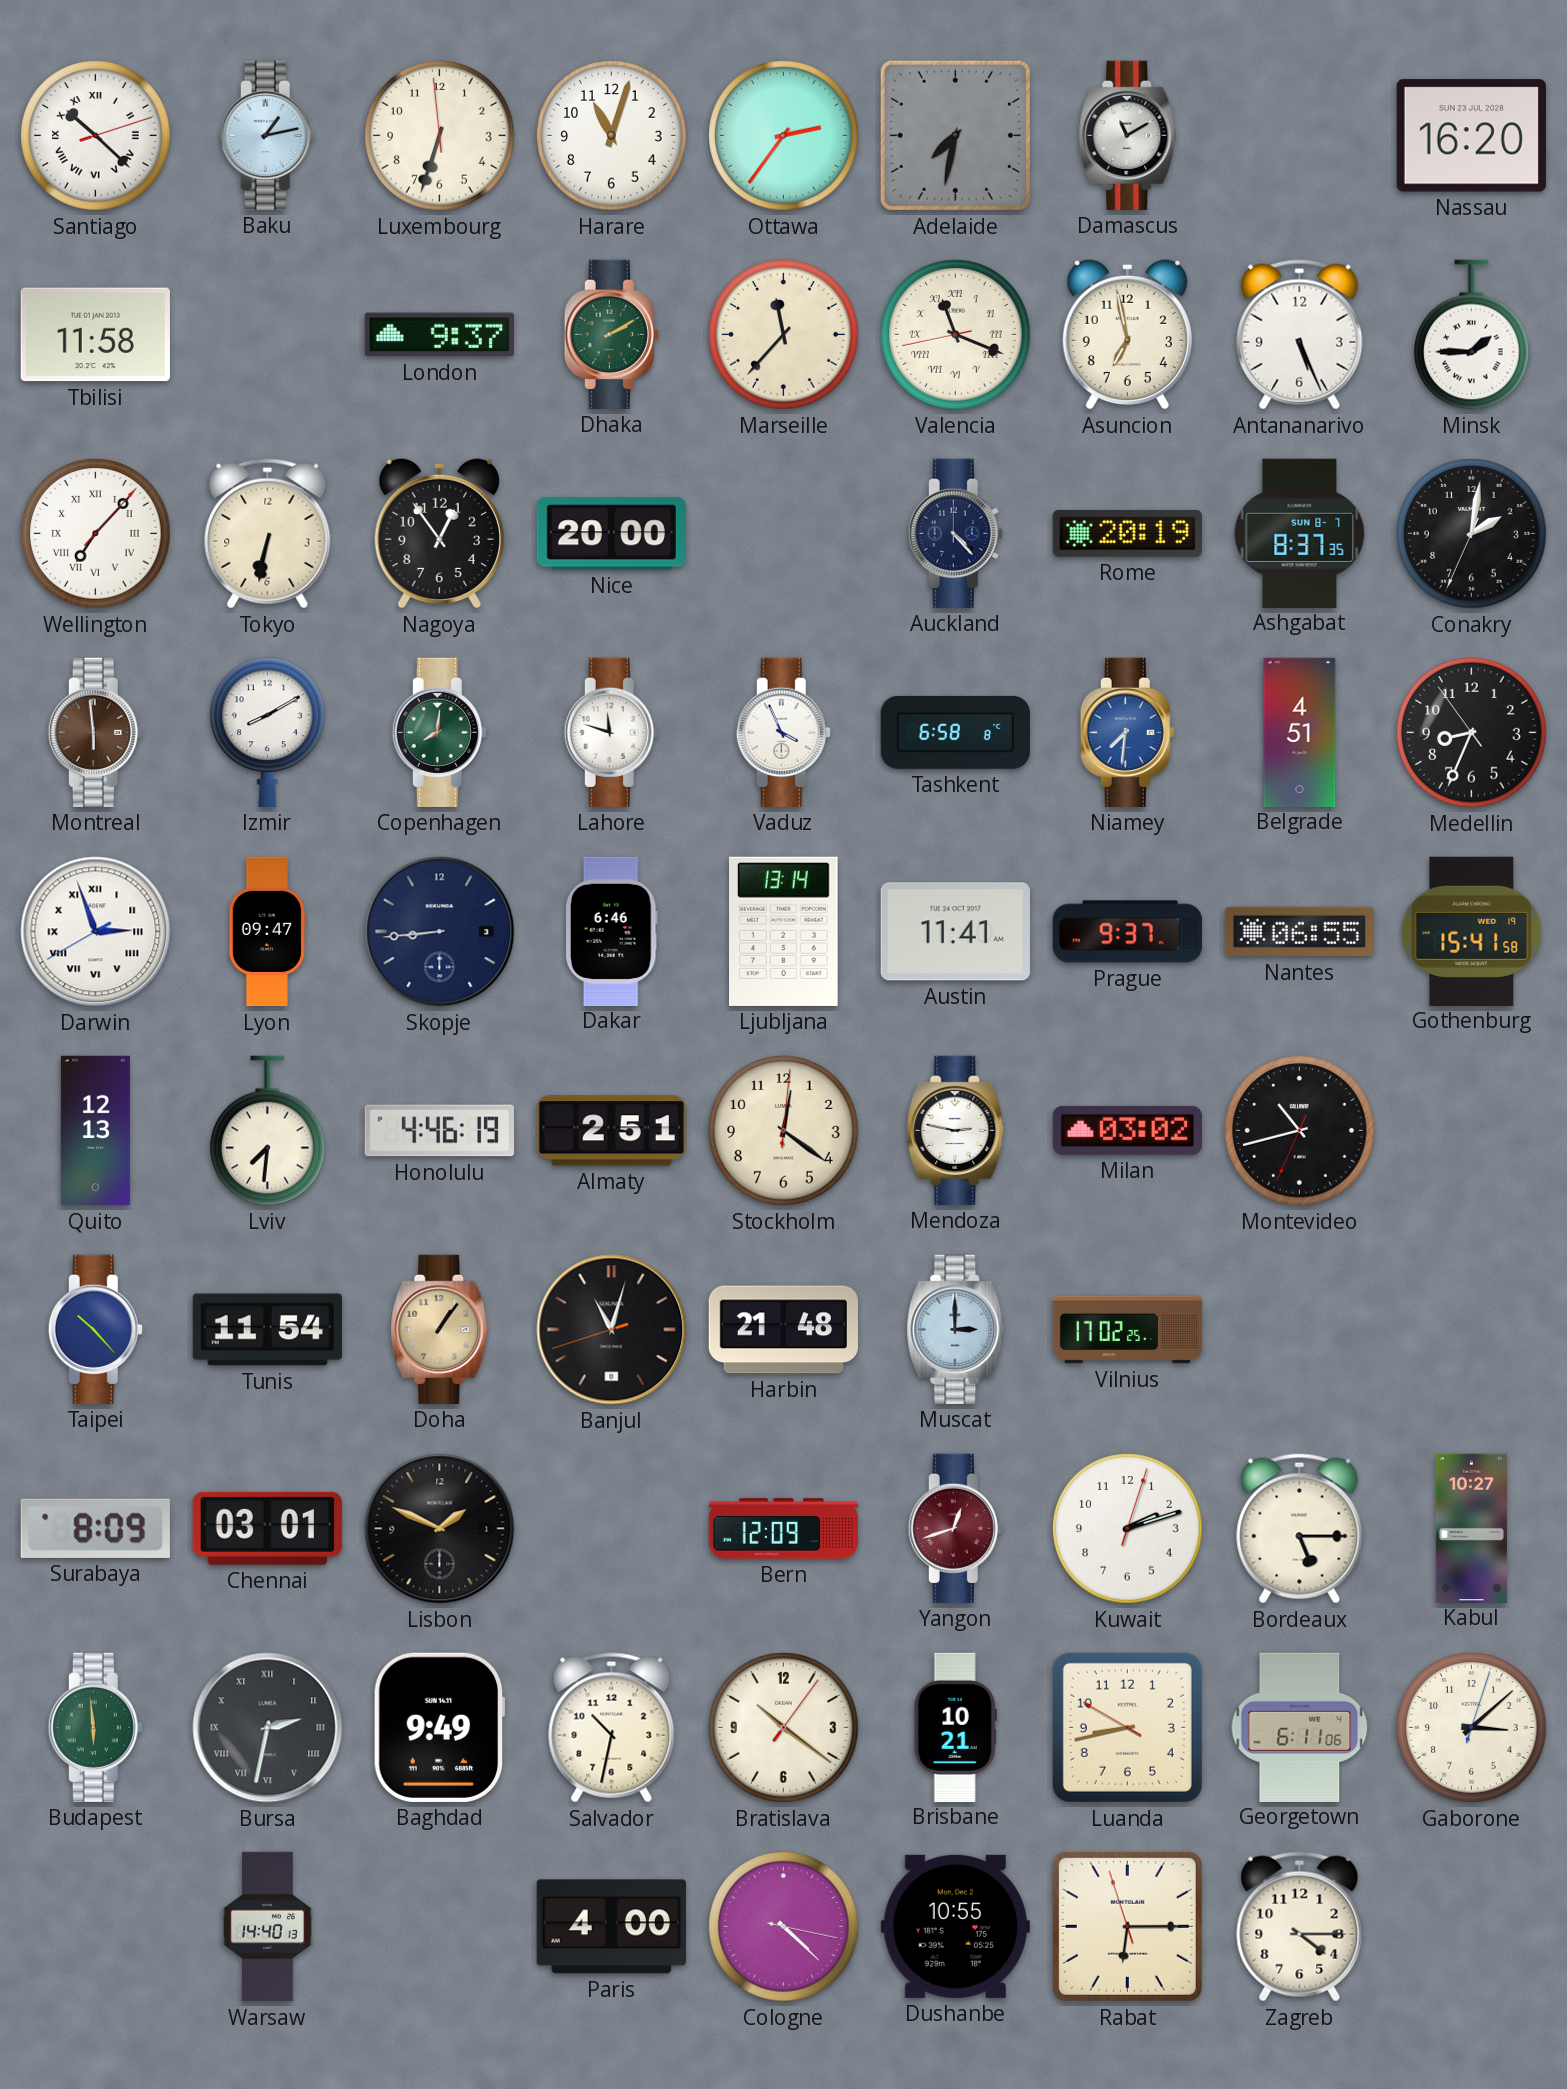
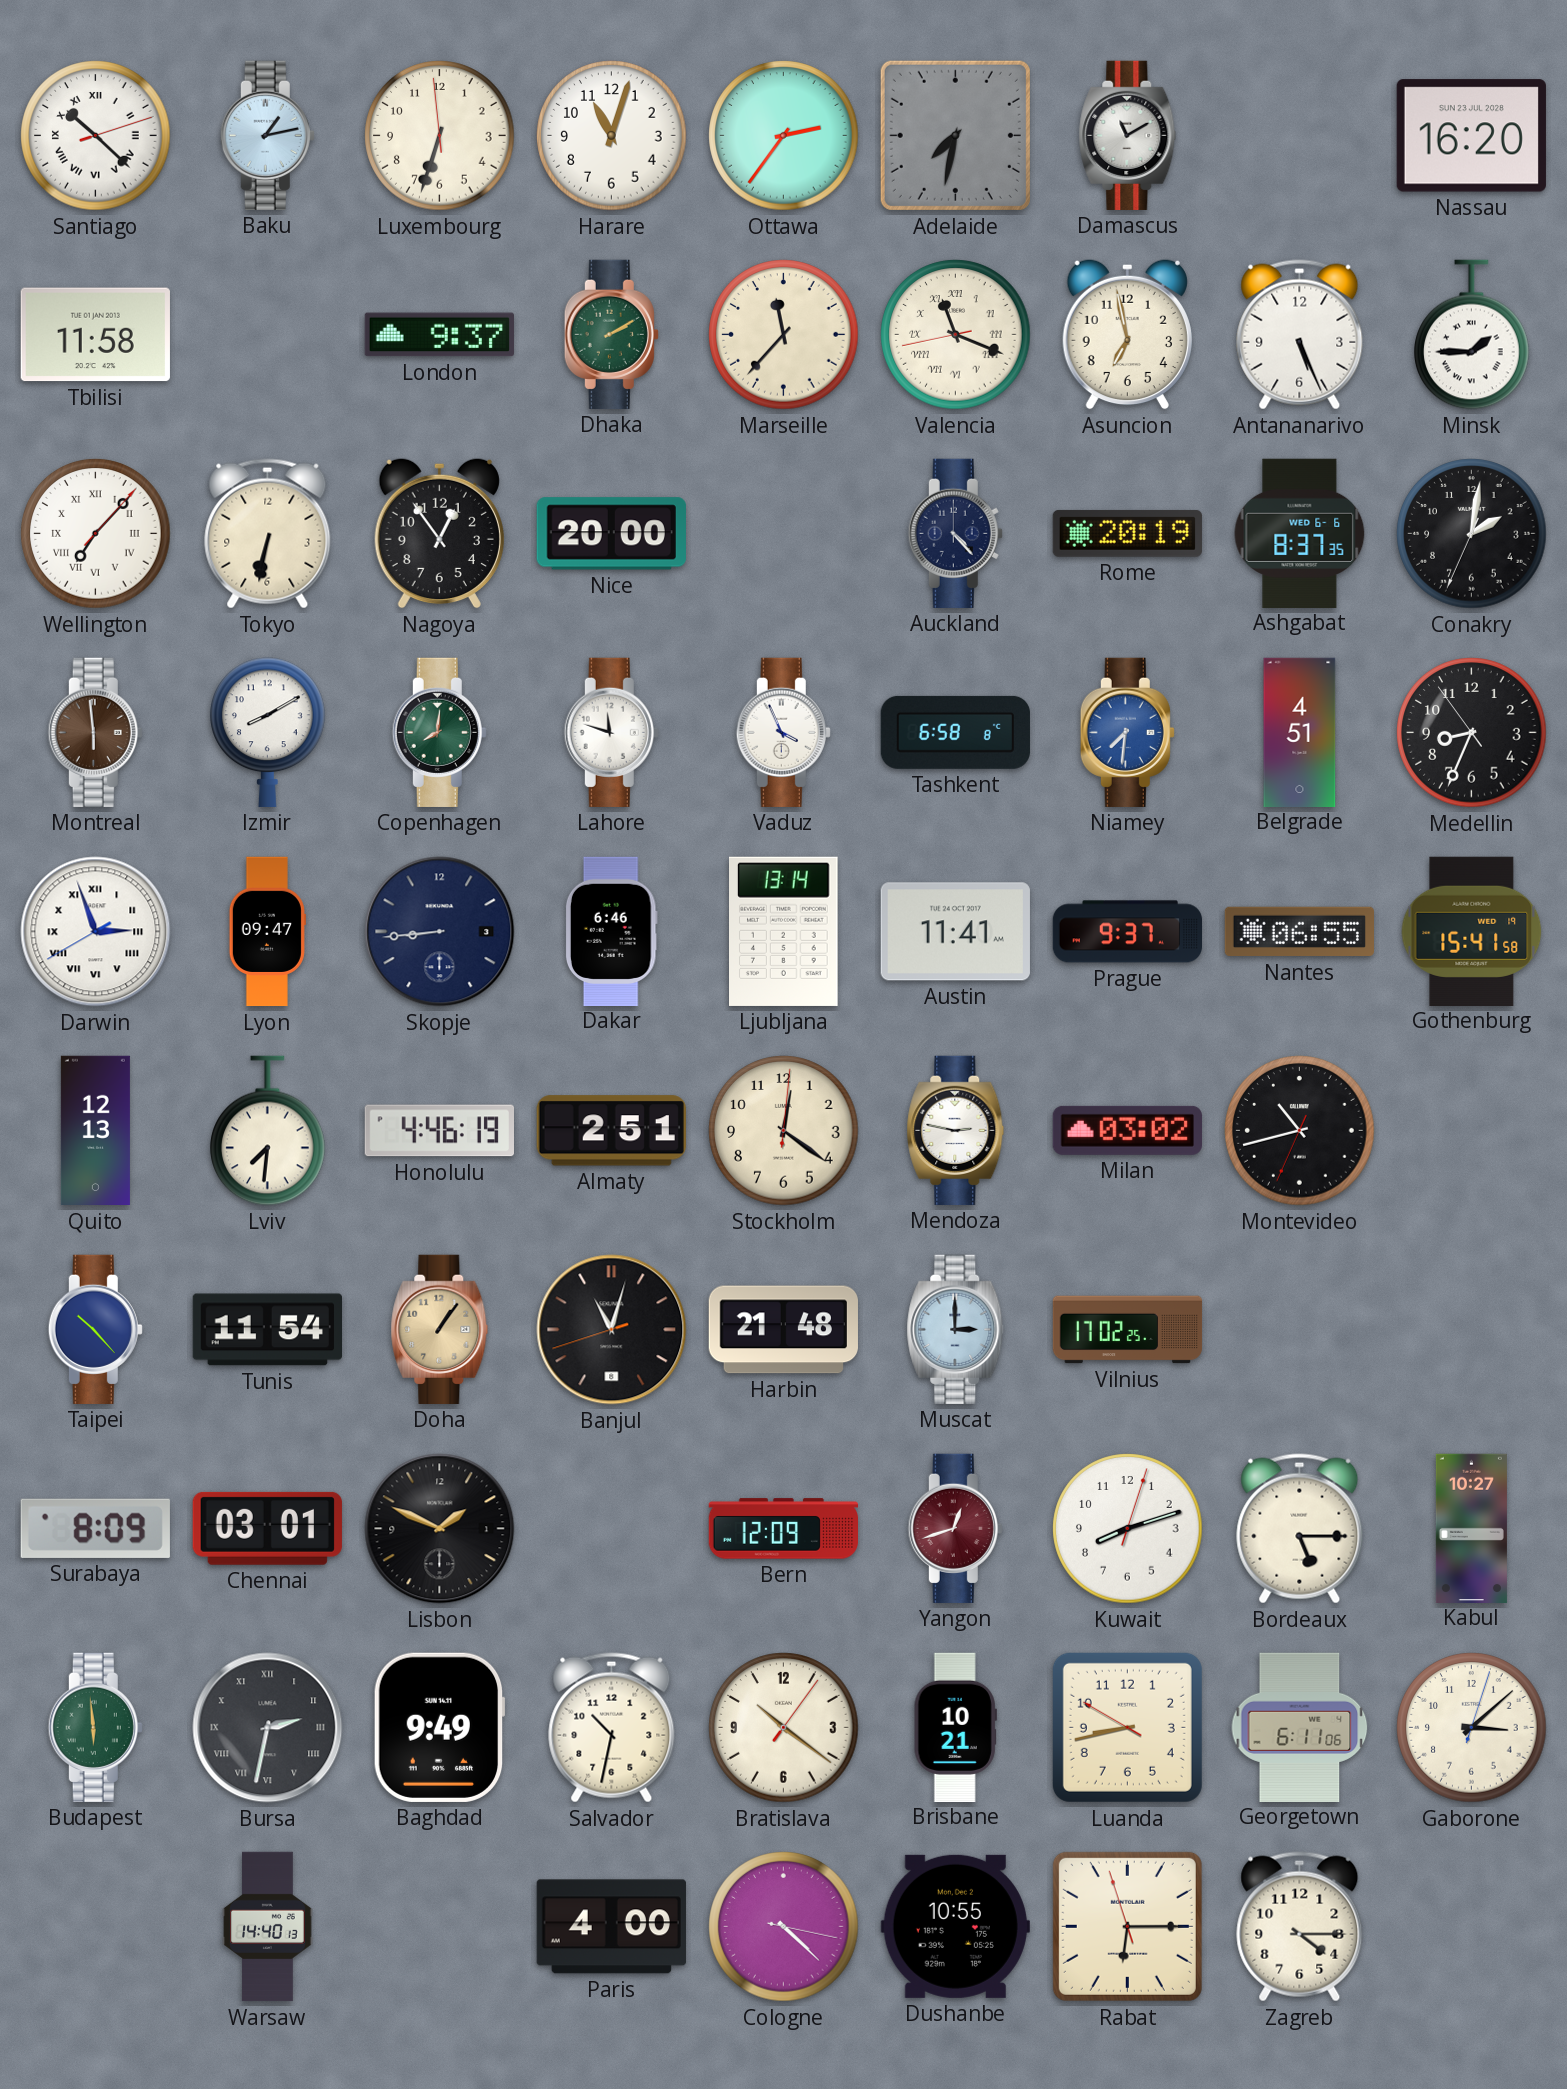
Ashgabat date: SUN 8-7 -> WED 6-6 (1300, 533)
Kuwait: 2:12 -> 8:12 (1128, 1529)
